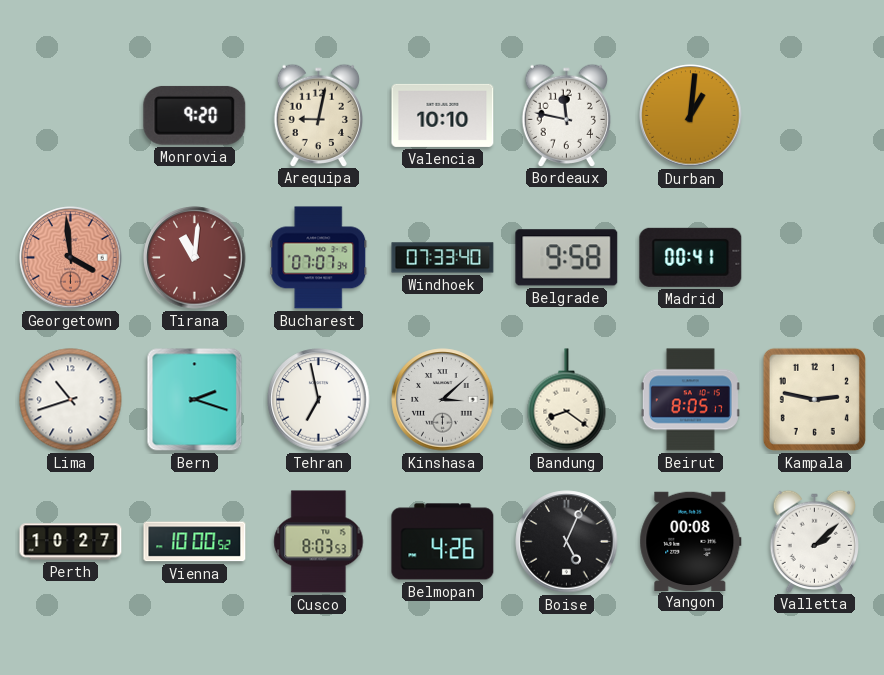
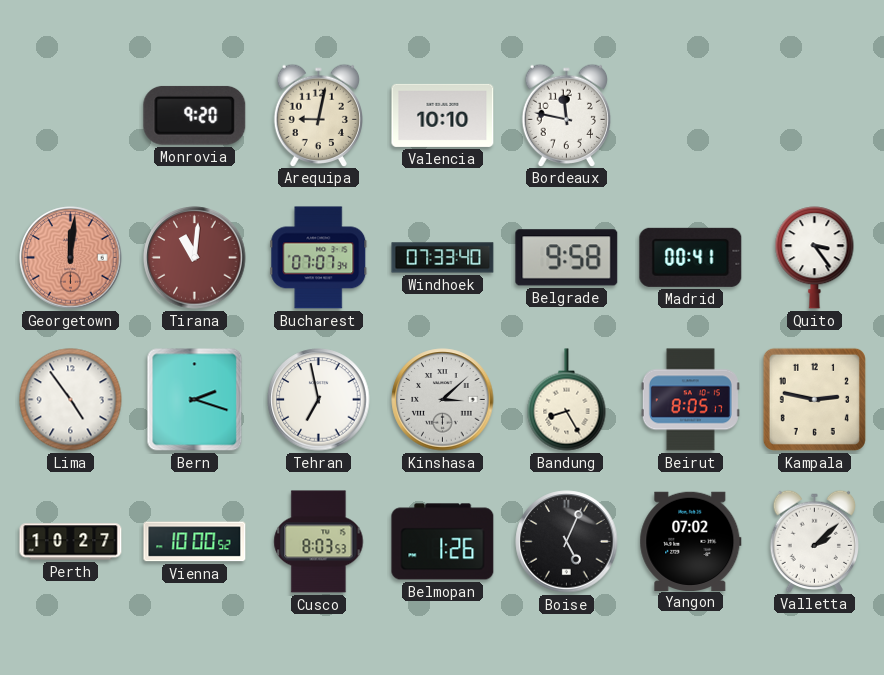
Durban: 1:01 -> none (691, 116)
Georgetown: 3:59 -> 12:01 (71, 258)
Quito: none -> 3:24 (815, 258)
Lima: 10:42 -> 4:54 (71, 400)
Bandung: 8:21 -> 8:25 (567, 400)
Belmopan: 4:26 -> 1:26 (443, 542)
Yangon: 00:08 -> 07:02 (691, 541)
